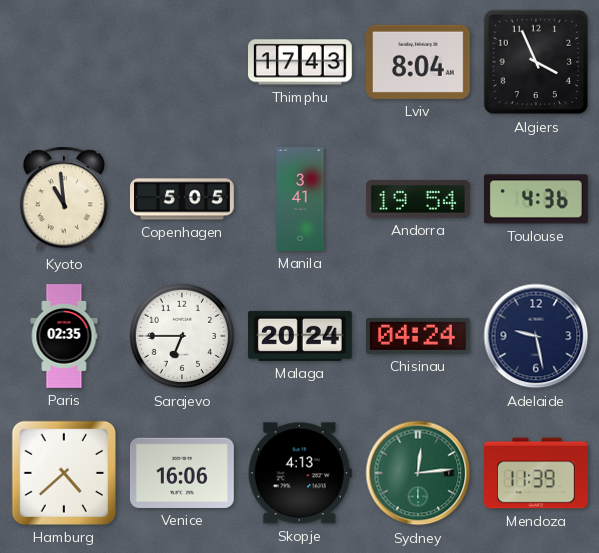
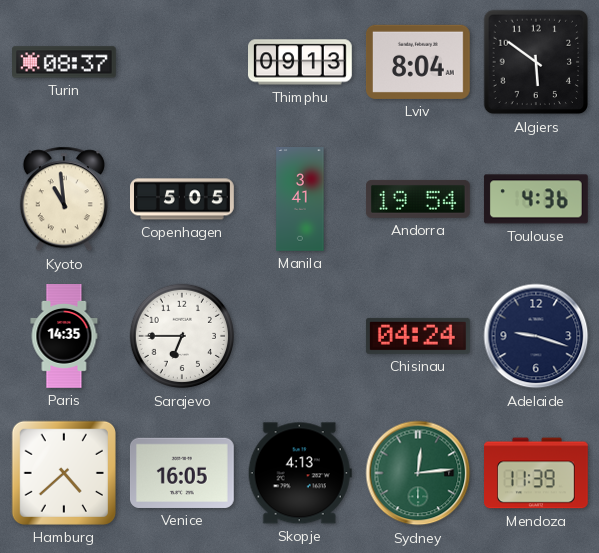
Turin: none -> 08:37 (65, 62)
Thimphu: 17:43 -> 09:13 (301, 62)
Algiers: 3:56 -> 5:51 (536, 62)
Paris: 02:35 -> 14:35 (64, 337)
Malaga: 20:24 -> none (301, 336)
Adelaide: 9:28 -> 9:18 (536, 336)
Venice: 16:06 -> 16:05 (182, 473)
